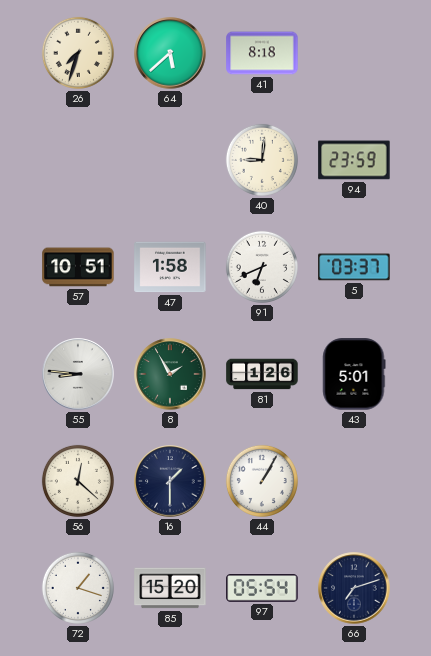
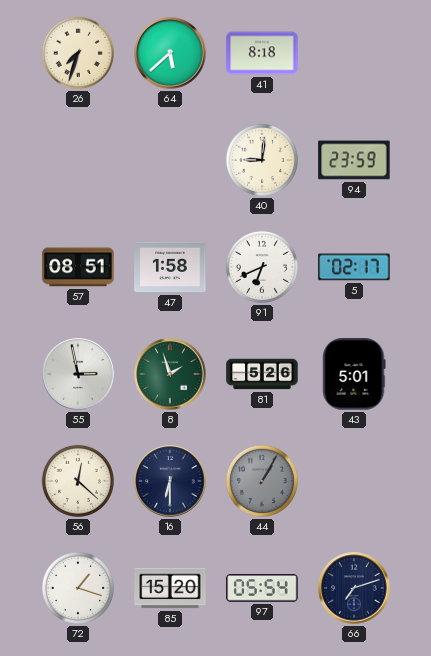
57: 10:51 -> 08:51 (78, 267)
5: 03:37 -> 02:17 (354, 267)
55: 8:46 -> 2:58 (78, 374)
8: 1:55 -> 1:57 (170, 374)
81: 1:26 -> 5:26 (262, 374)
16: 1:30 -> 6:30 (170, 481)
44 dial: white -> grey (262, 481)
